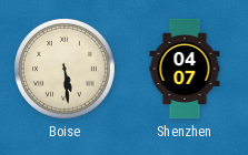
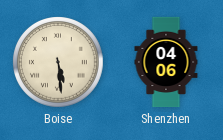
Shenzhen: 04:07 -> 04:06 (166, 62)
